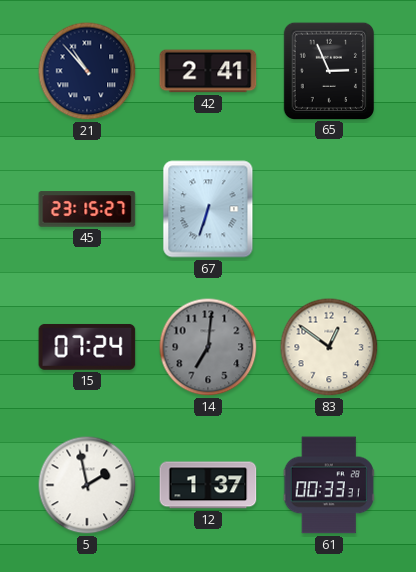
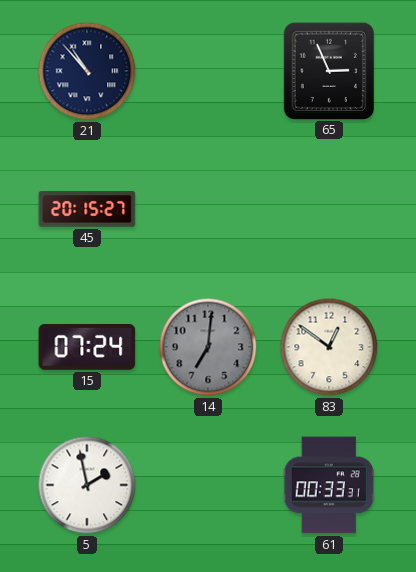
42: 2:41 -> none (208, 71)
45: 23:15 -> 20:15 (87, 209)
67: 6:33 -> none (208, 209)
12: 1:37 -> none (208, 485)
